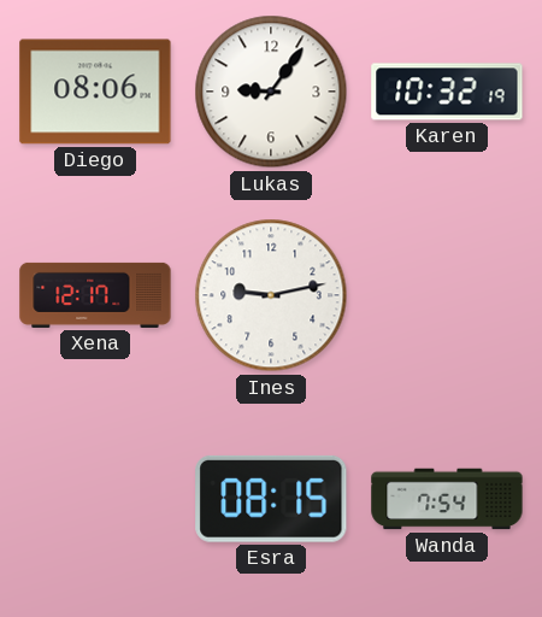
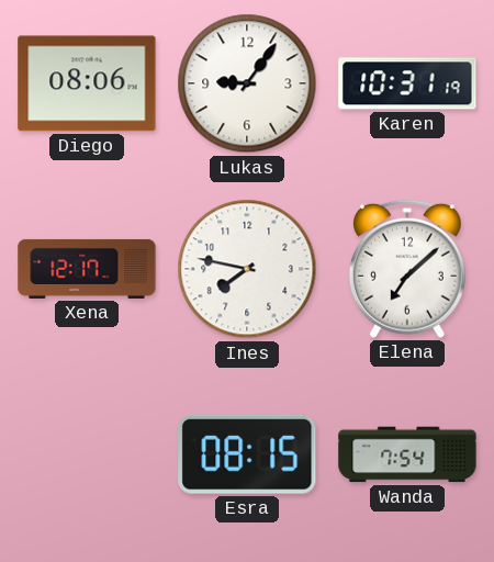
Karen: 10:32 -> 10:31 (407, 83)
Ines: 9:13 -> 7:47 (247, 269)
Elena: none -> 7:08 (407, 269)
